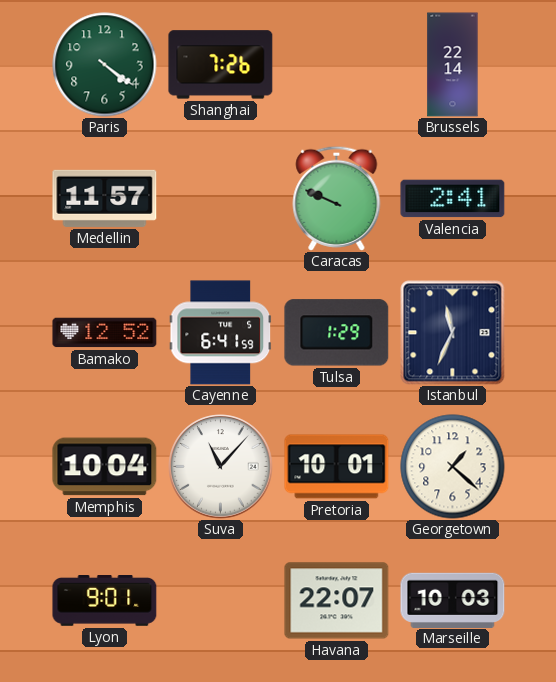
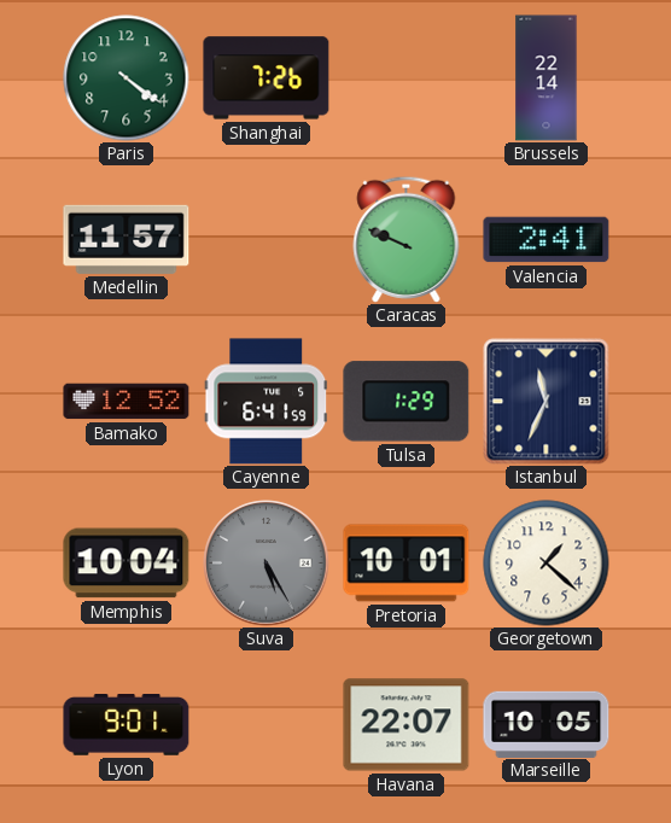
Suva: 11:07 -> 5:25 (267, 564)
Suva dial: white -> grey (267, 564)
Marseille: 10:03 -> 10:05 (547, 724)
